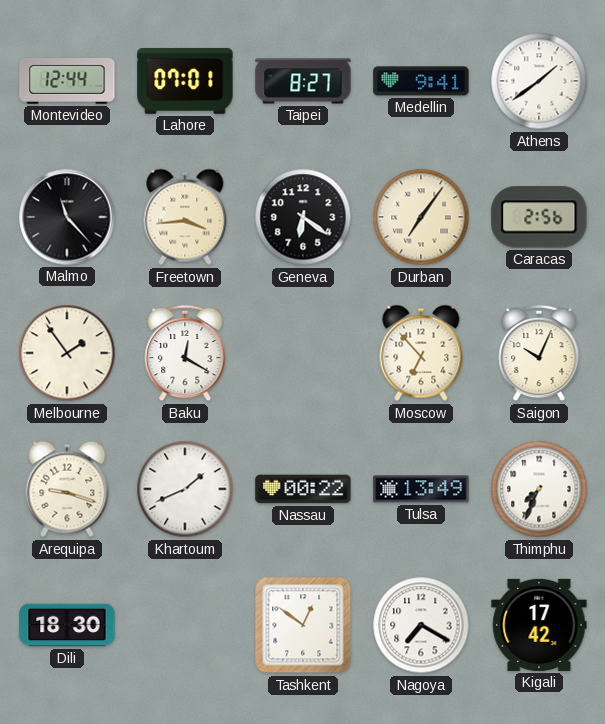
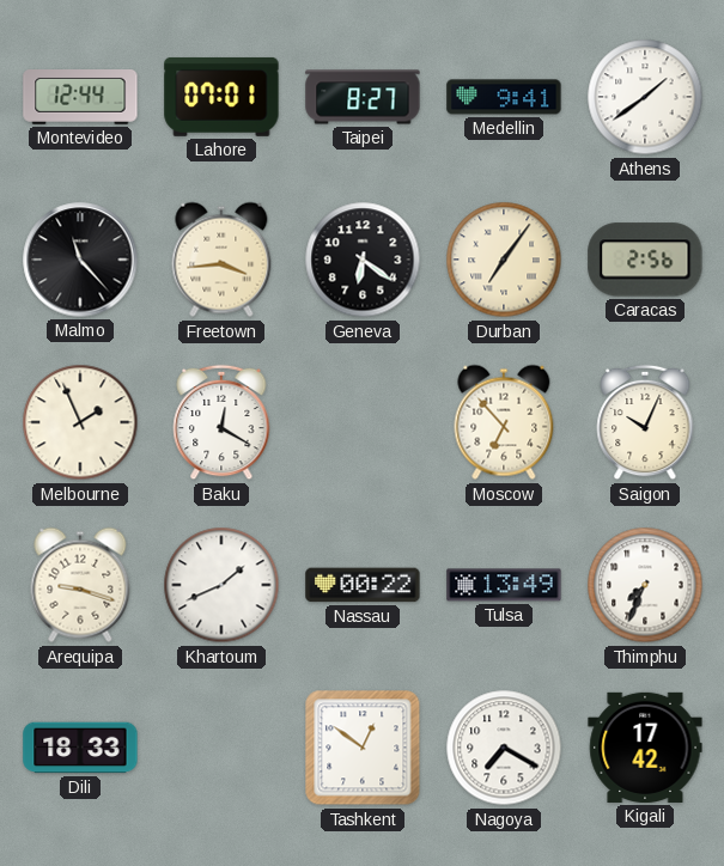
Melbourne: 1:54 -> 1:56 (80, 422)
Dili: 18:30 -> 18:33 (80, 748)
